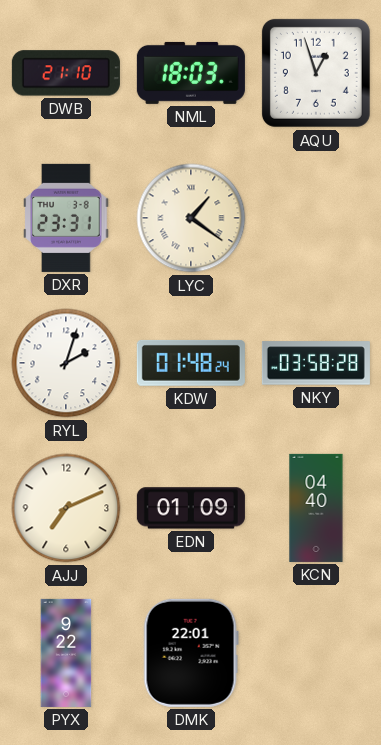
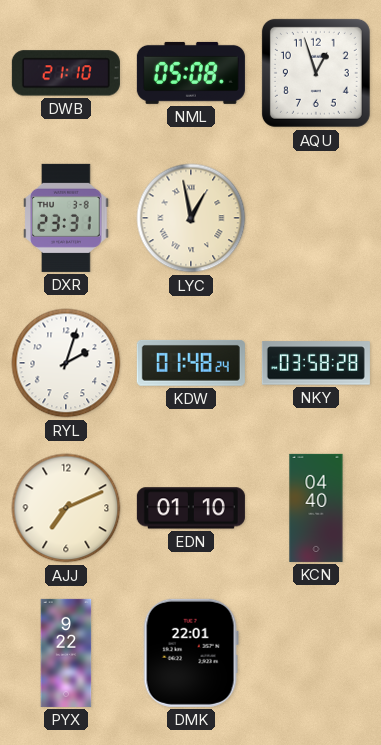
NML: 18:03 -> 05:08 (191, 73)
LYC: 1:21 -> 12:58 (191, 218)
EDN: 01:09 -> 01:10 (191, 508)
